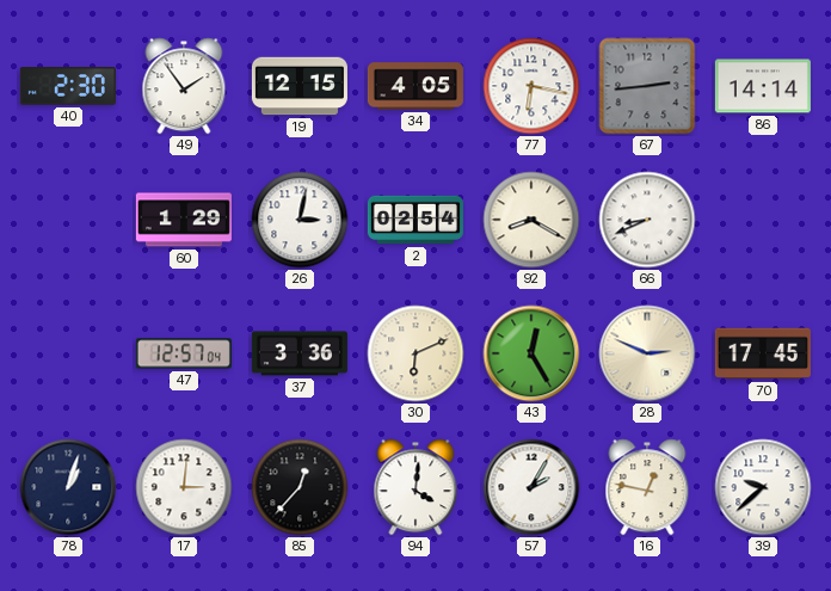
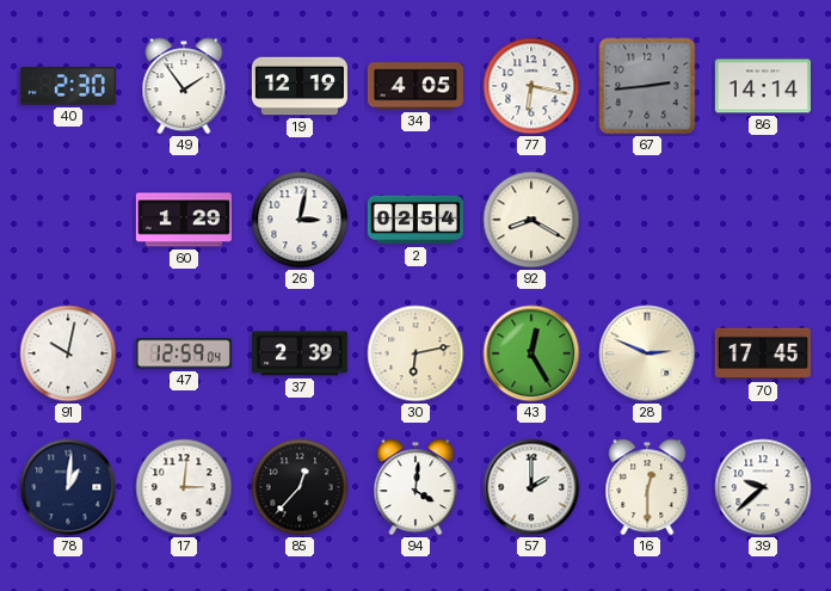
19: 12:15 -> 12:19 (300, 86)
66: 8:41 -> none (647, 220)
91: none -> 10:02 (68, 353)
47: 12:57 -> 12:59 (184, 353)
37: 3:36 -> 2:39 (300, 353)
30: 6:11 -> 6:13 (415, 353)
78: 1:03 -> 1:01 (68, 487)
57: 2:05 -> 2:00 (531, 487)
16: 12:47 -> 12:30 (647, 487)
